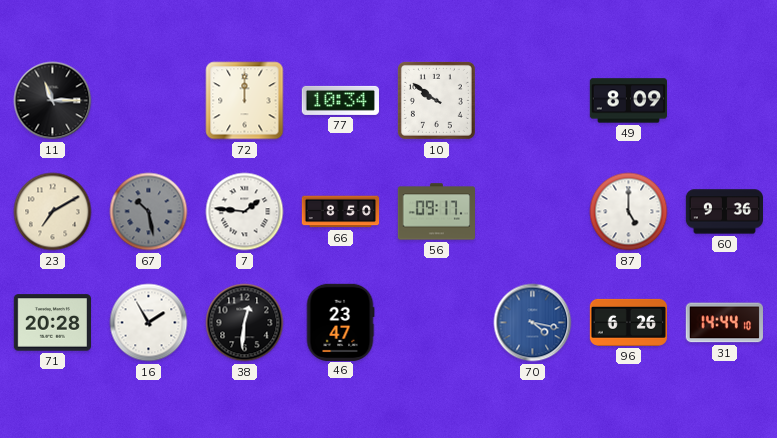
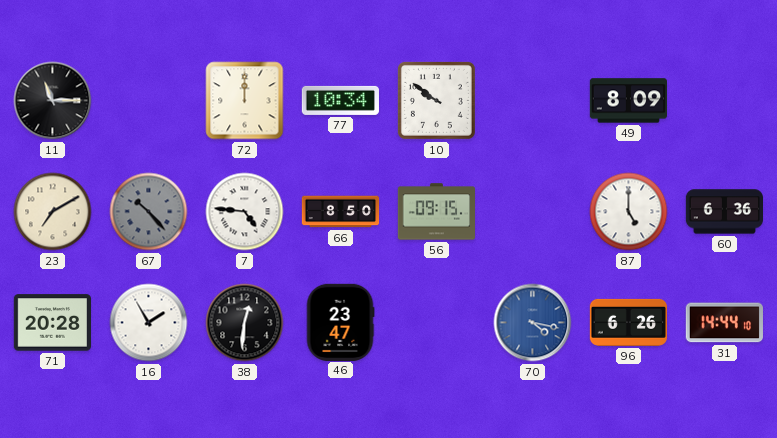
67: 10:28 -> 10:23 (149, 212)
7: 1:46 -> 4:46 (245, 212)
56: 09:17 -> 09:15 (436, 212)
60: 9:36 -> 6:36 (725, 212)
